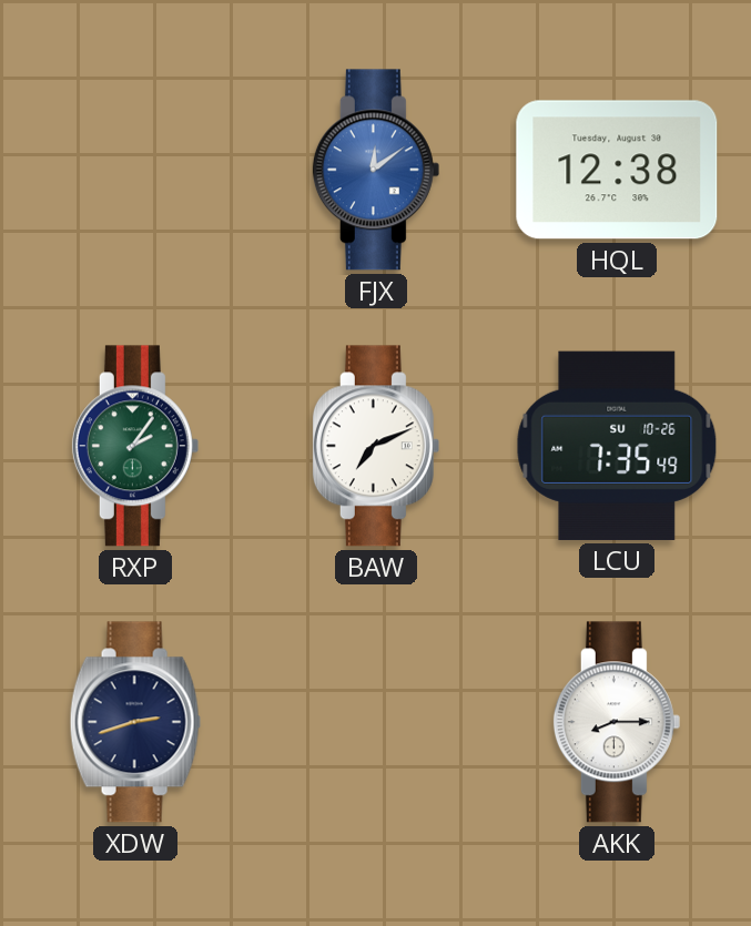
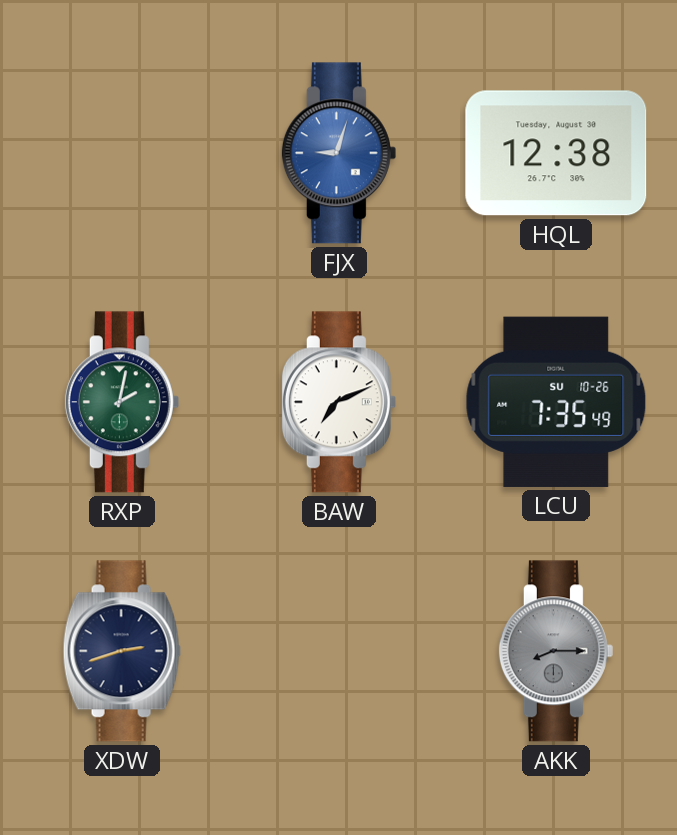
FJX: 12:09 -> 9:03 (339, 153)
RXP: 2:06 -> 2:02 (122, 402)
AKK dial: white -> grey (556, 651)
